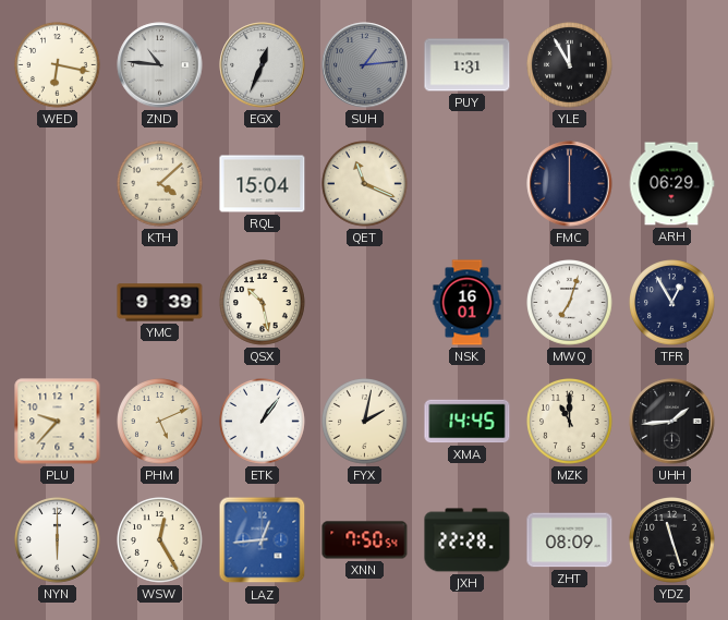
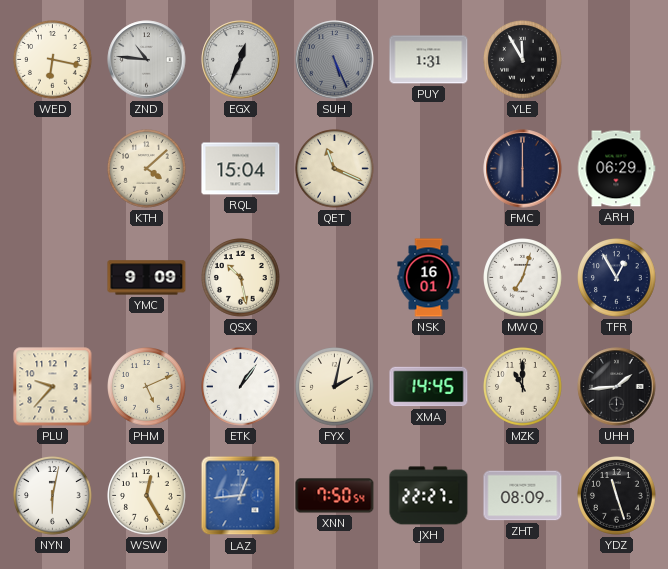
SUH: 1:14 -> 5:26 (335, 60)
YMC: 9:39 -> 9:09 (147, 278)
NYN: 6:00 -> 6:02 (53, 496)
JXH: 22:28 -> 22:27 (429, 496)
